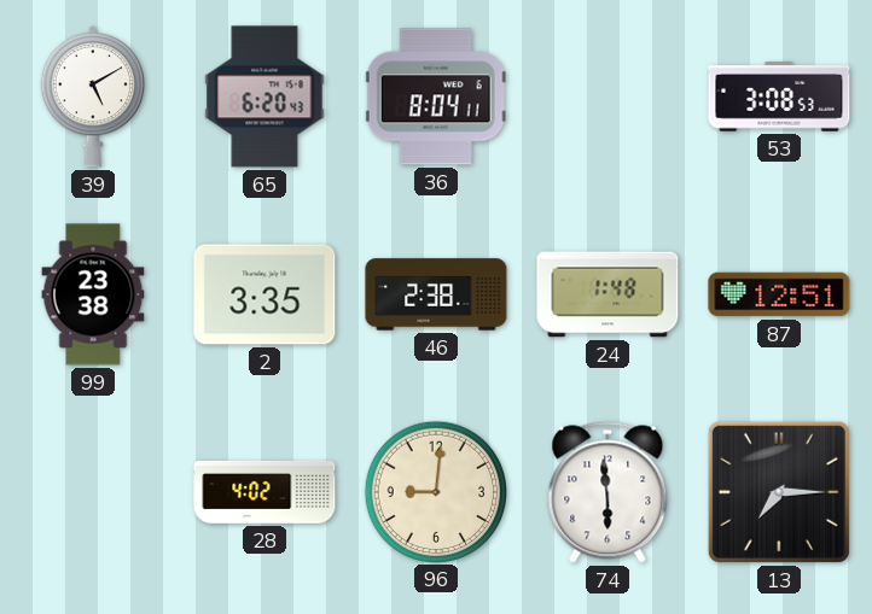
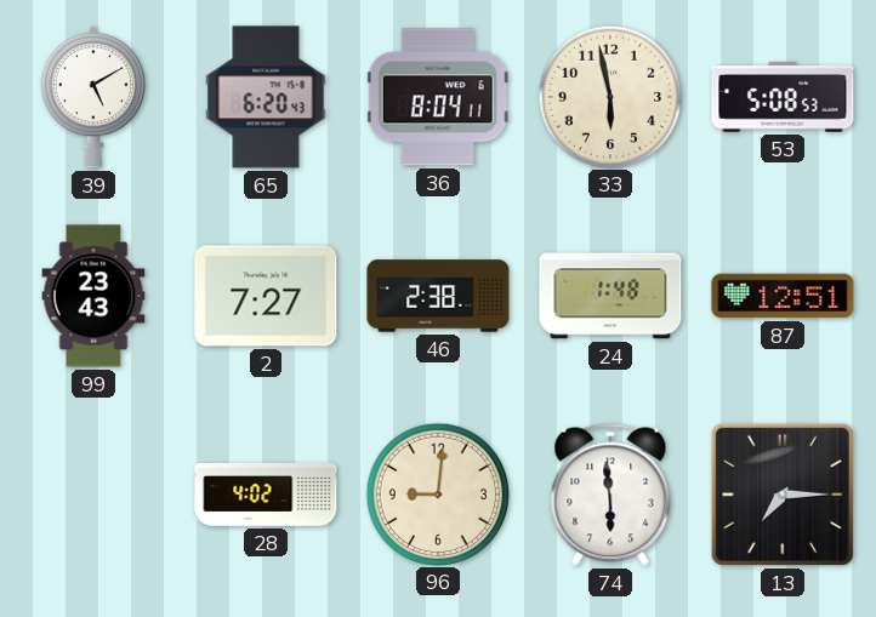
33: none -> 5:58 (609, 96)
53: 3:08 -> 5:08 (783, 97)
99: 23:38 -> 23:43 (93, 296)
2: 3:35 -> 7:27 (266, 296)
